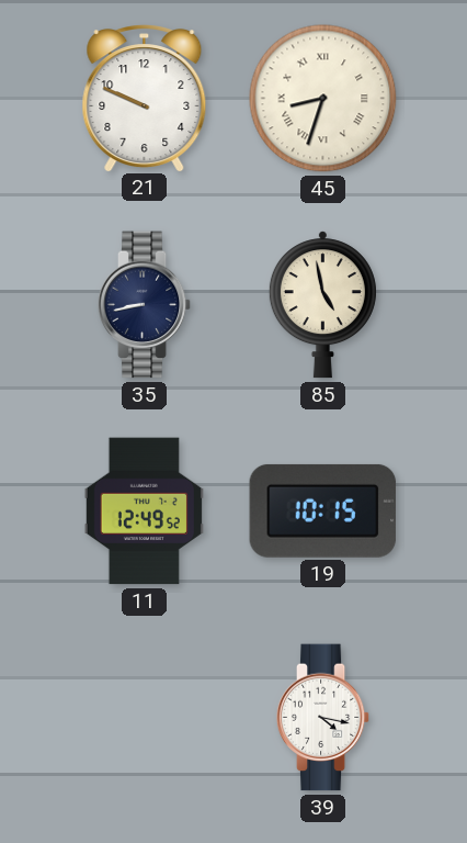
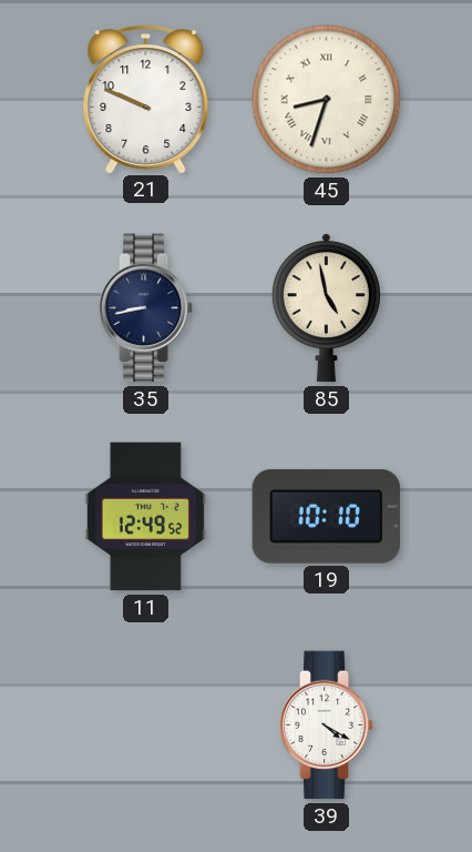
19: 10:15 -> 10:10 (327, 516)
39: 4:17 -> 4:20 (327, 726)
